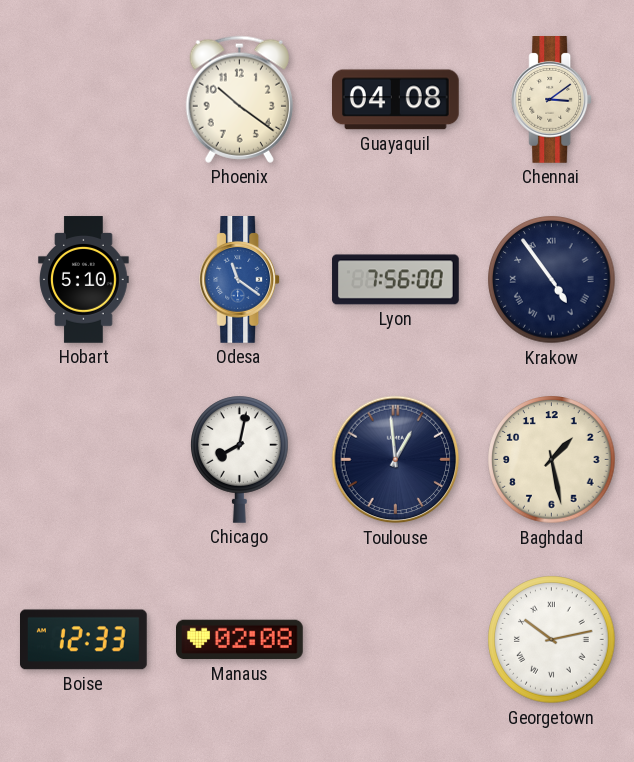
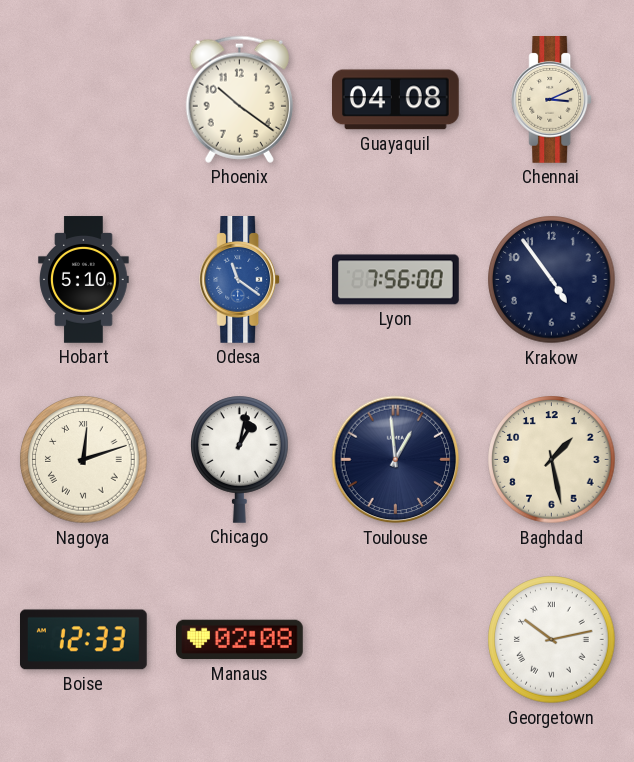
Chennai: 3:09 -> 3:11 (552, 100)
Krakow numerals: Roman -> Arabic (552, 280)
Nagoya: none -> 12:12 (84, 460)
Chicago: 8:02 -> 1:02 (240, 459)
